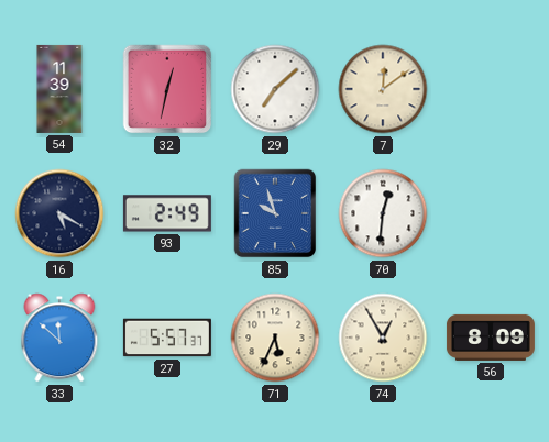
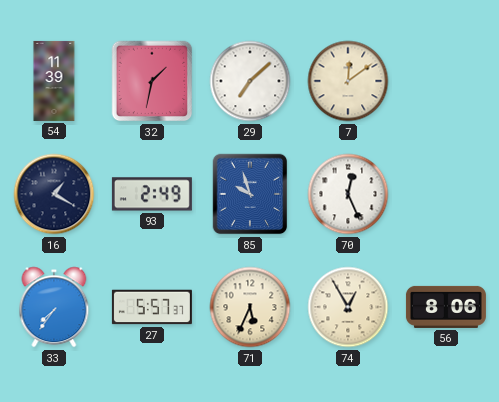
32: 12:32 -> 1:32 (152, 81)
16: 5:20 -> 1:20 (54, 194)
70: 12:31 -> 12:26 (348, 194)
33: 11:52 -> 7:36 (54, 307)
56: 8:09 -> 8:06 (446, 307)
